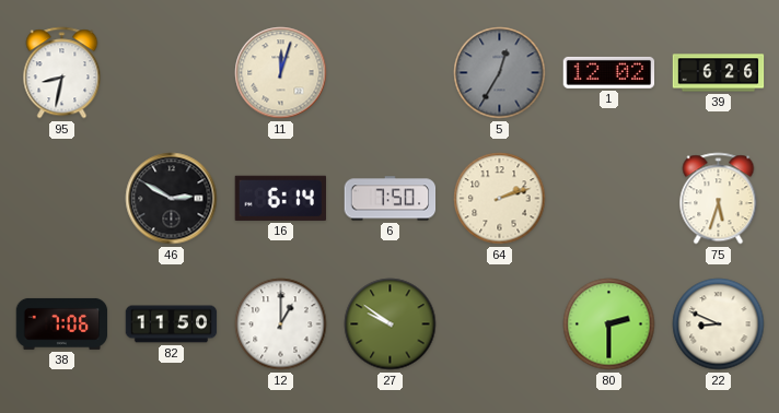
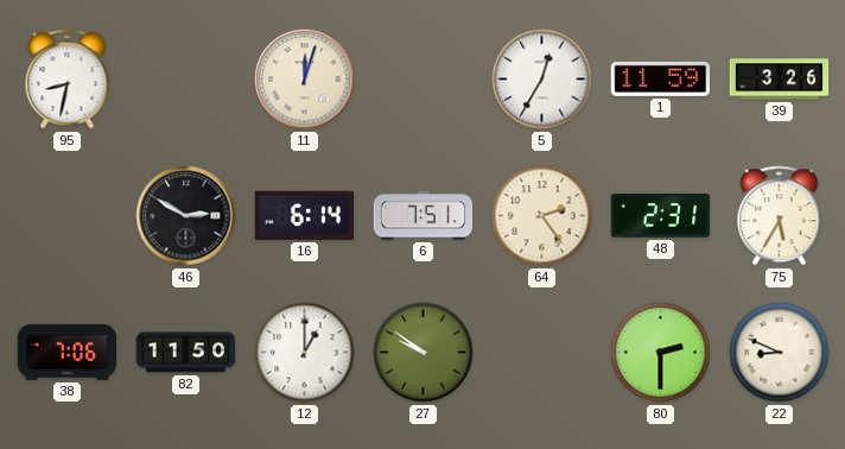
5 dial: grey -> white (542, 80)
1: 12:02 -> 11:59 (661, 78)
39: 6:26 -> 3:26 (780, 80)
6: 7:50 -> 7:51 (424, 216)
64: 2:12 -> 2:24 (542, 216)
48: none -> 2:31 (661, 216)
75: 5:33 -> 5:35 (780, 216)
